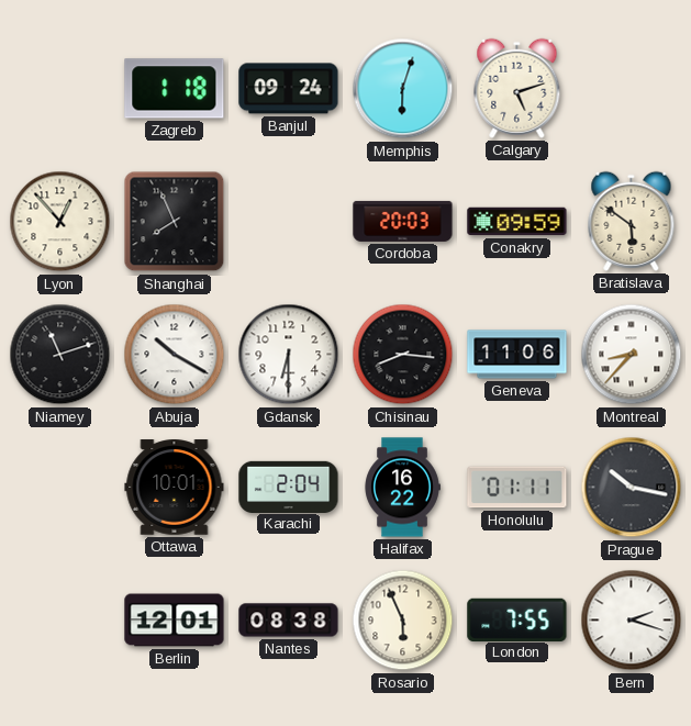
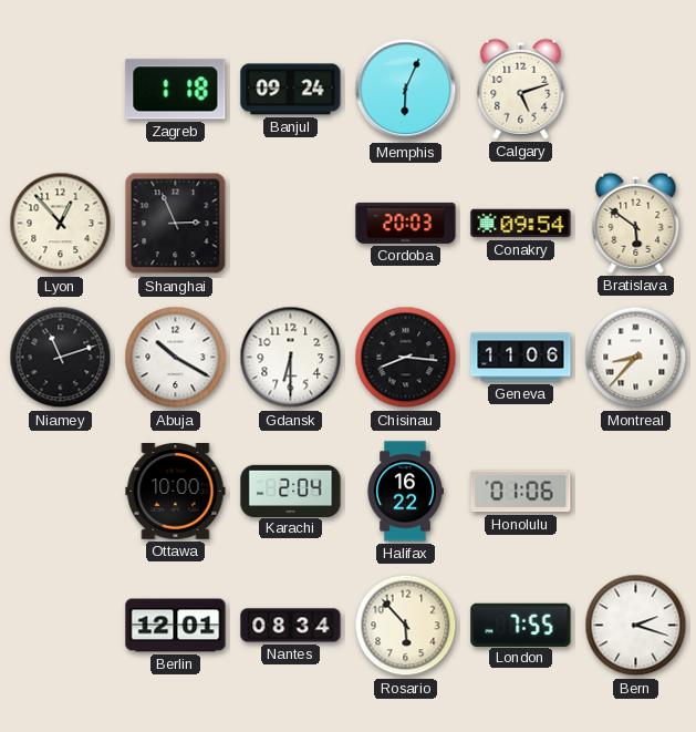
Memphis: 6:03 -> 6:04 (406, 90)
Shanghai: 7:56 -> 2:56 (176, 224)
Conakry: 09:59 -> 09:54 (521, 224)
Ottawa: 10:01 -> 10:00 (176, 492)
Honolulu: 01:11 -> 01:06 (521, 492)
Prague: 10:17 -> none (632, 488)
Nantes: 08:38 -> 08:34 (291, 626)
Rosario: 5:56 -> 5:53 (406, 626)
